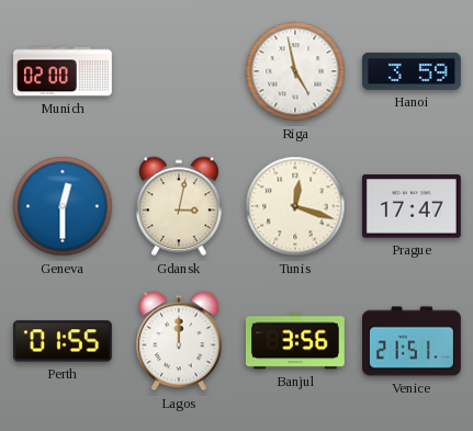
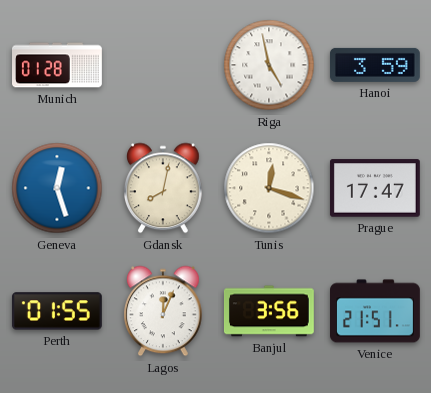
Munich: 02:00 -> 01:28 (58, 65)
Geneva: 12:30 -> 12:27 (57, 188)
Gdansk: 3:02 -> 8:02 (164, 188)
Lagos: 12:00 -> 12:04 (164, 311)
